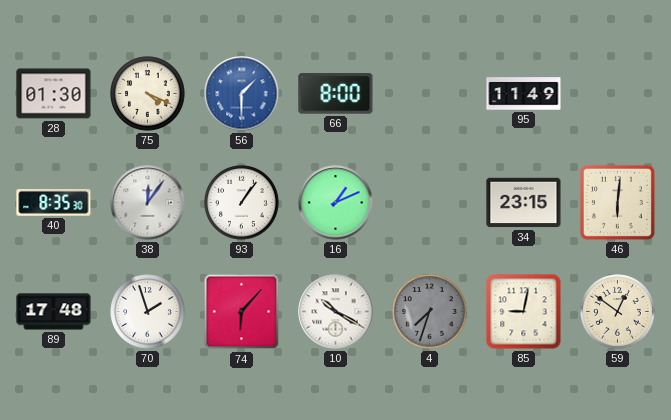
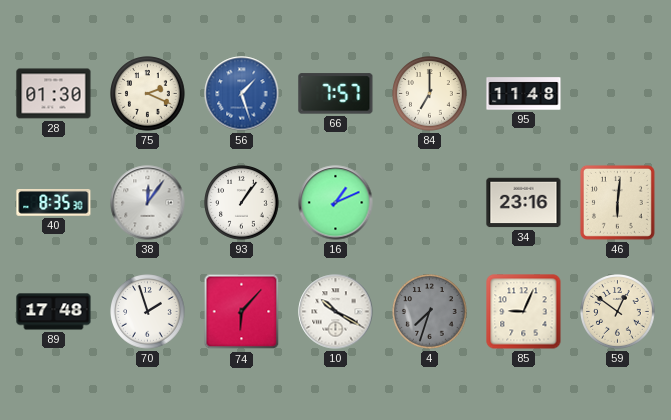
75: 4:19 -> 2:19 (148, 94)
56: 1:30 -> 1:27 (242, 94)
66: 8:00 -> 7:57 (336, 94)
84: none -> 7:00 (430, 94)
95: 11:49 -> 11:48 (524, 94)
34: 23:15 -> 23:16 (524, 203)
85: 9:02 -> 9:04 (524, 312)
